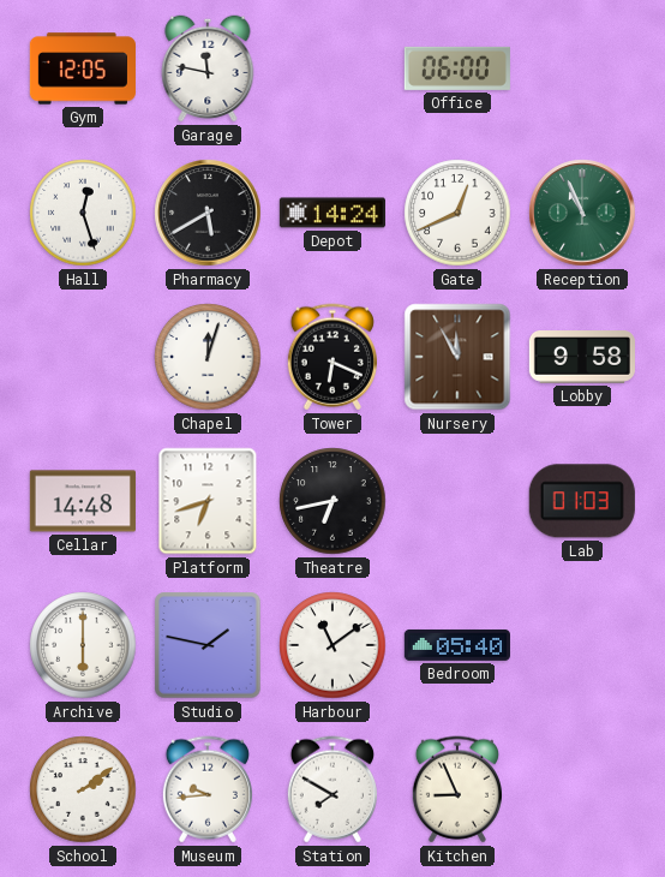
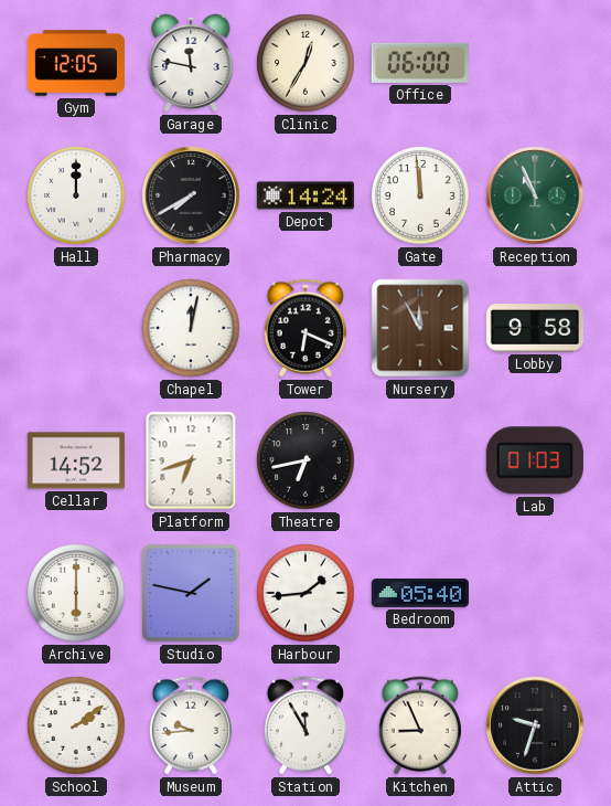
Clinic: none -> 12:35 (305, 63)
Hall: 12:27 -> 12:00 (76, 195)
Pharmacy: 5:40 -> 7:40 (191, 195)
Gate: 12:41 -> 11:59 (420, 195)
Chapel: 12:03 -> 12:02 (191, 328)
Cellar: 14:48 -> 14:52 (76, 460)
Harbour: 11:09 -> 1:44 (305, 593)
Station: 7:50 -> 11:55 (305, 725)
Attic: none -> 9:33 (535, 725)
